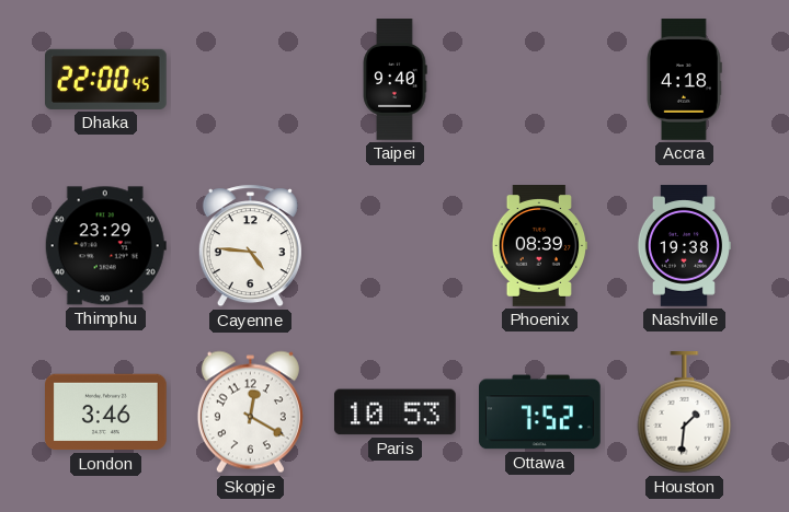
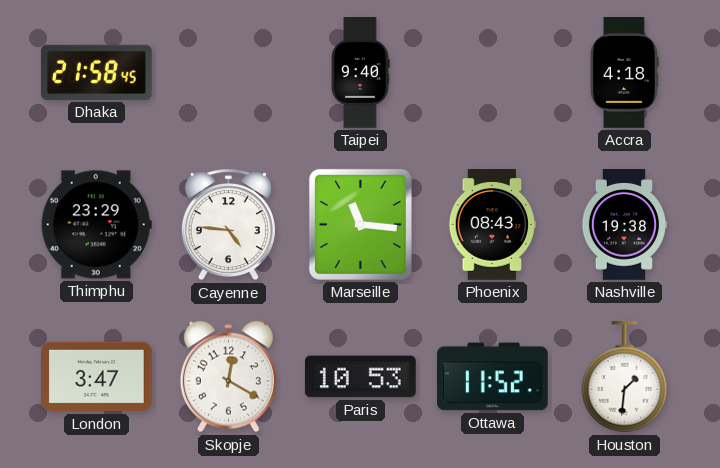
Dhaka: 22:00 -> 21:58 (97, 72)
Marseille: none -> 11:16 (360, 224)
Phoenix: 08:39 -> 08:43 (492, 225)
London: 3:46 -> 3:47 (97, 377)
Ottawa: 7:52 -> 11:52 (493, 377)
